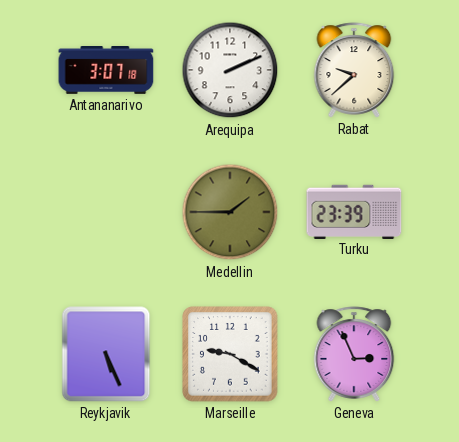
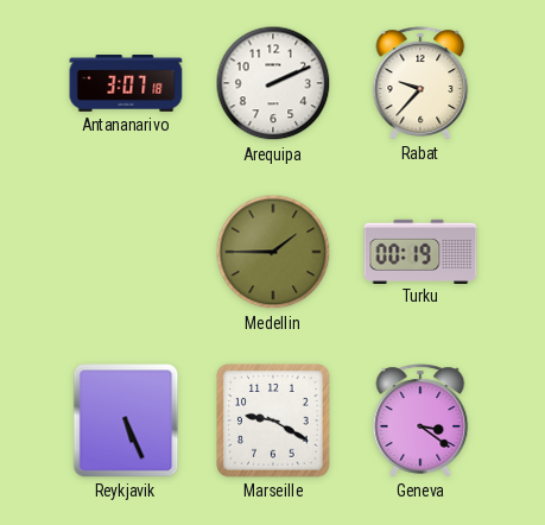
Rabat: 9:38 -> 9:37 (420, 83)
Turku: 23:39 -> 00:19 (420, 251)
Geneva: 2:56 -> 3:21 (420, 420)
